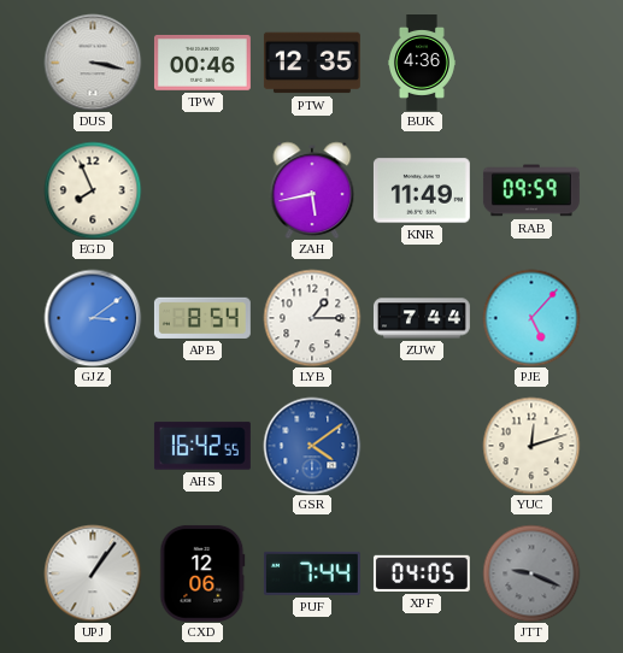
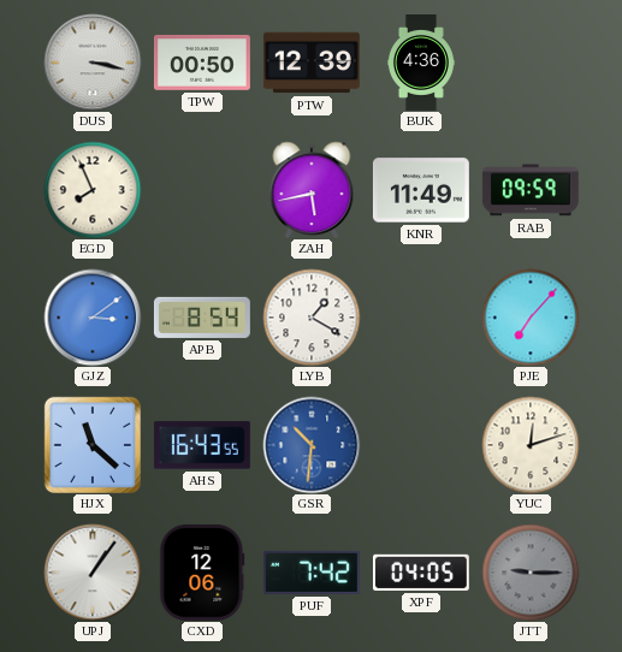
TPW: 00:46 -> 00:50 (202, 63)
PTW: 12:35 -> 12:39 (312, 63)
LYB: 1:15 -> 1:20 (312, 318)
ZUW: 7:44 -> none (422, 318)
PJE: 5:07 -> 7:07 (531, 318)
HJX: none -> 11:22 (93, 445)
AHS: 16:42 -> 16:43 (202, 445)
GSR: 4:09 -> 10:31 (312, 445)
PUF: 7:44 -> 7:42 (312, 573)
JTT: 9:19 -> 9:15 (531, 573)
